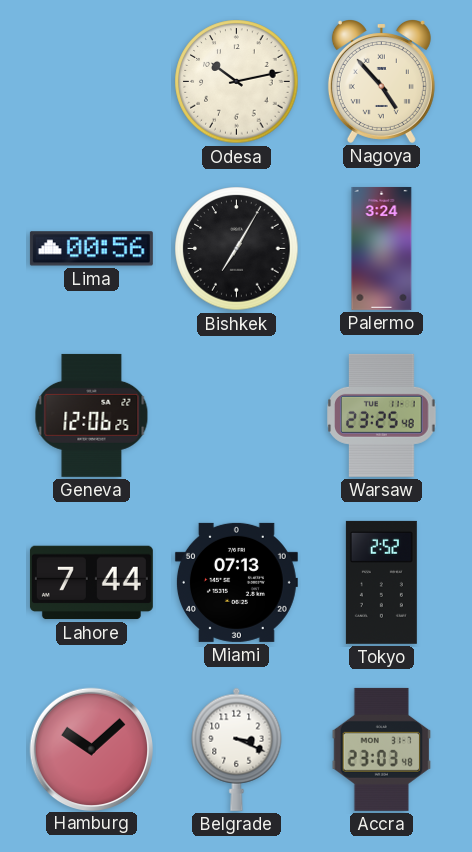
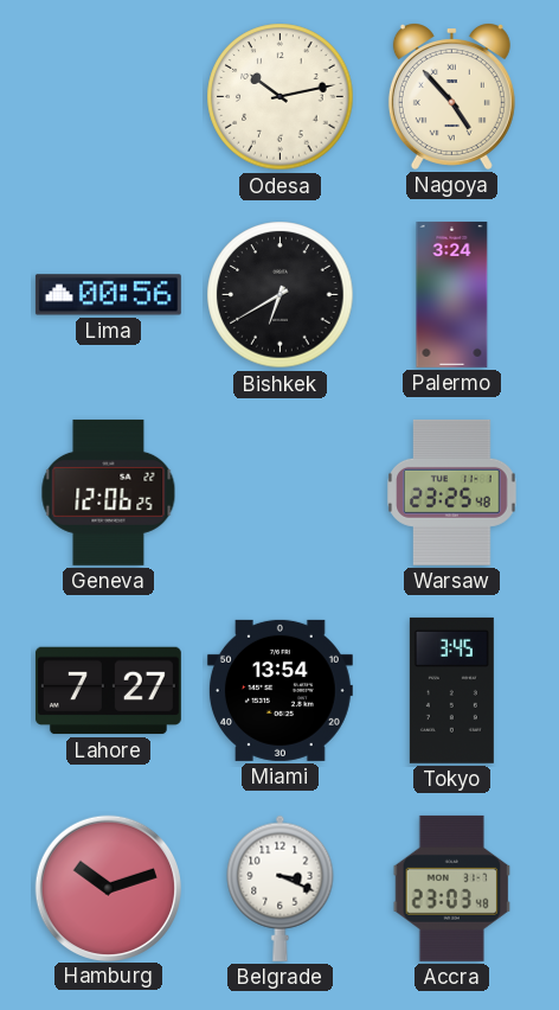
Bishkek: 7:05 -> 6:40 (281, 295)
Lahore: 7:44 -> 7:27 (108, 691)
Miami: 07:13 -> 13:54 (279, 690)
Tokyo: 2:52 -> 3:45 (451, 690)
Hamburg: 10:08 -> 10:12 (108, 888)
